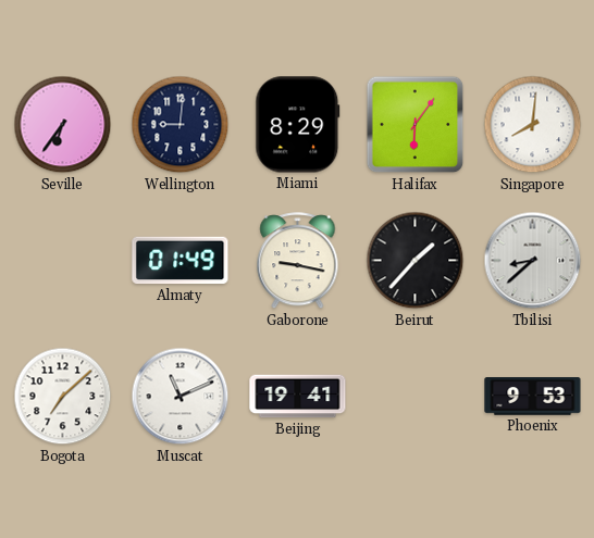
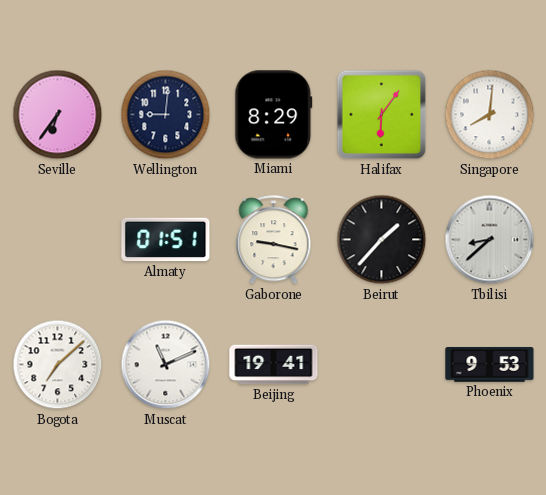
Almaty: 01:49 -> 01:51 (166, 240)
